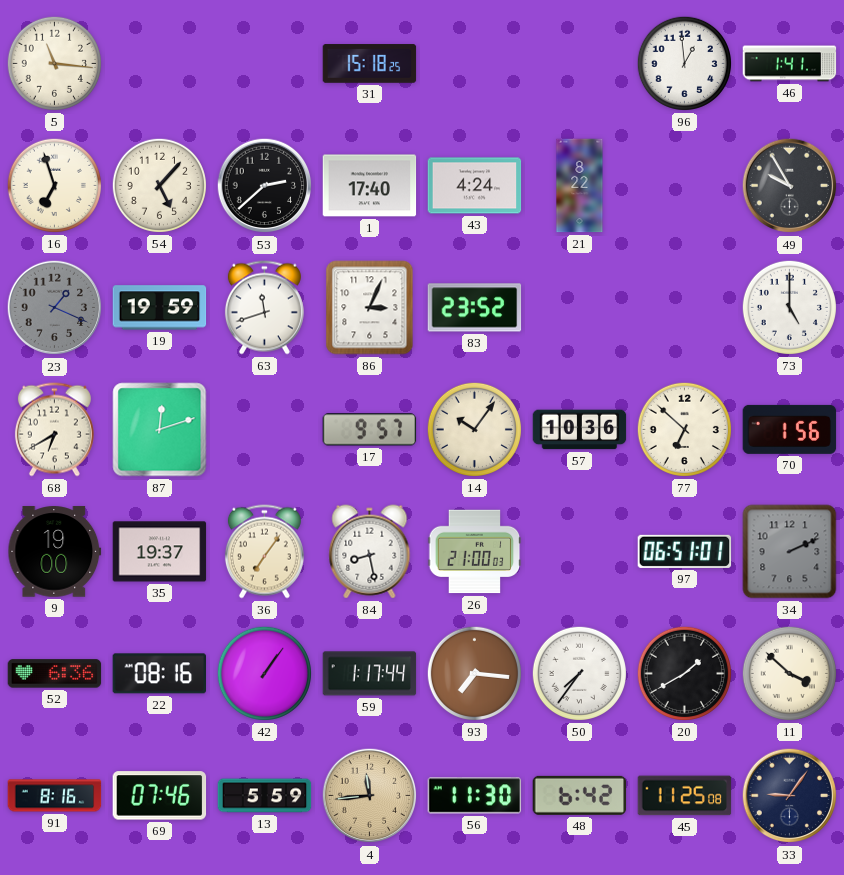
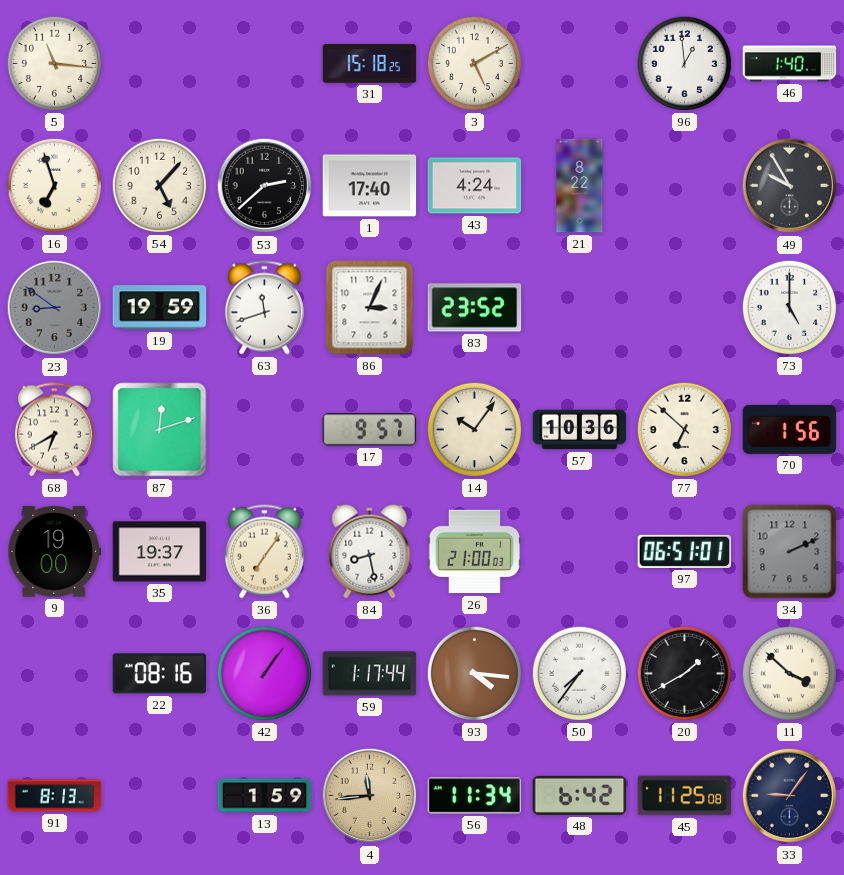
3: none -> 5:10 (474, 63)
46: 1:41 -> 1:40 (790, 64)
23: 1:19 -> 8:51 (55, 308)
52: 6:36 -> none (55, 674)
93: 7:16 -> 4:16 (474, 673)
91: 8:16 -> 8:13 (55, 796)
69: 07:46 -> none (160, 796)
13: 5:59 -> 1:59 (265, 796)
56: 11:30 -> 11:34 (475, 796)
